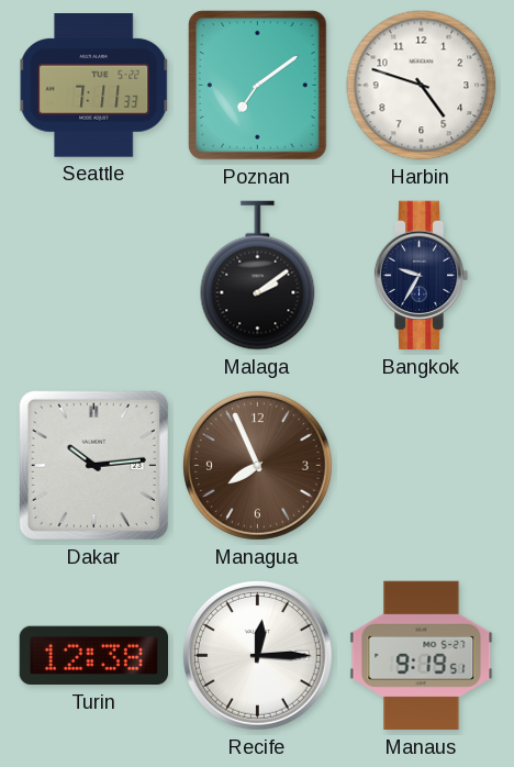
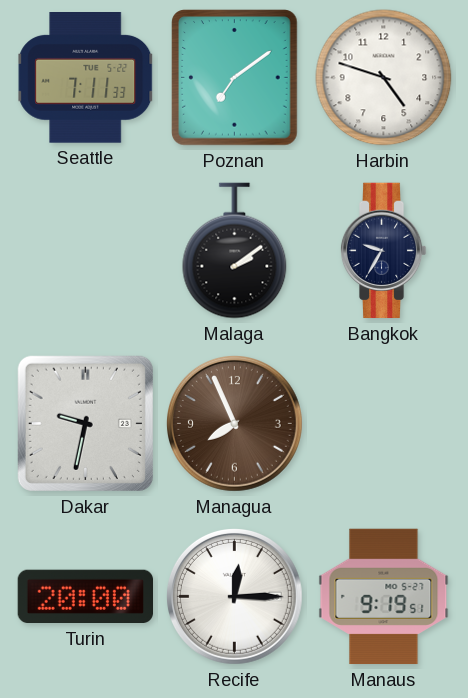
Dakar: 10:14 -> 9:32 (85, 423)
Turin: 12:38 -> 20:00 (85, 597)
